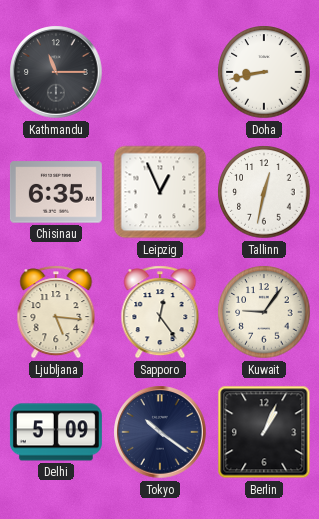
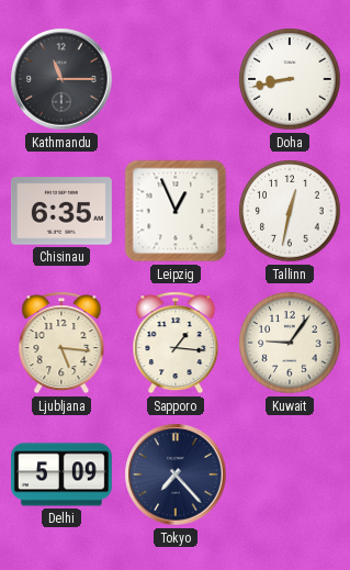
Sapporo: 12:24 -> 1:16 (176, 343)
Tokyo: 10:21 -> 7:23 (176, 474)
Berlin: 1:04 -> none (264, 432)
